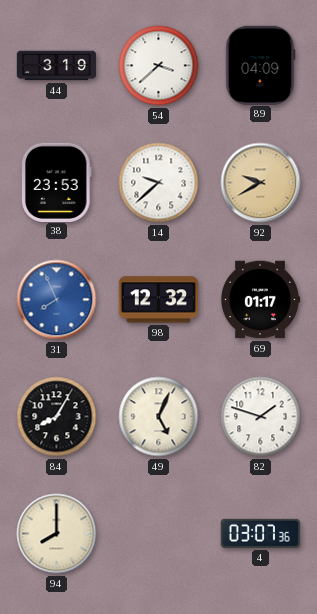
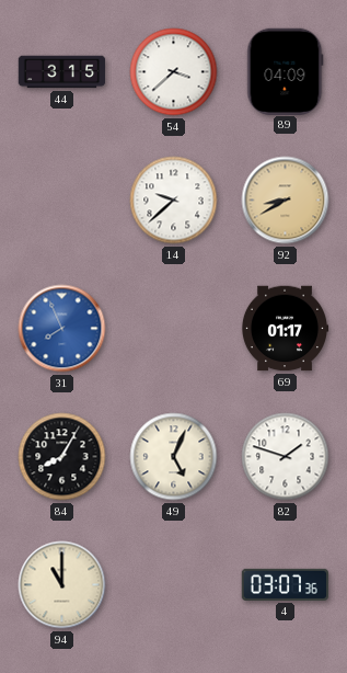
44: 3:19 -> 3:15 (62, 72)
38: 23:53 -> none (57, 182)
92: 9:40 -> 8:40 (286, 201)
98: 12:32 -> none (158, 300)
94: 8:00 -> 11:00 (62, 585)
